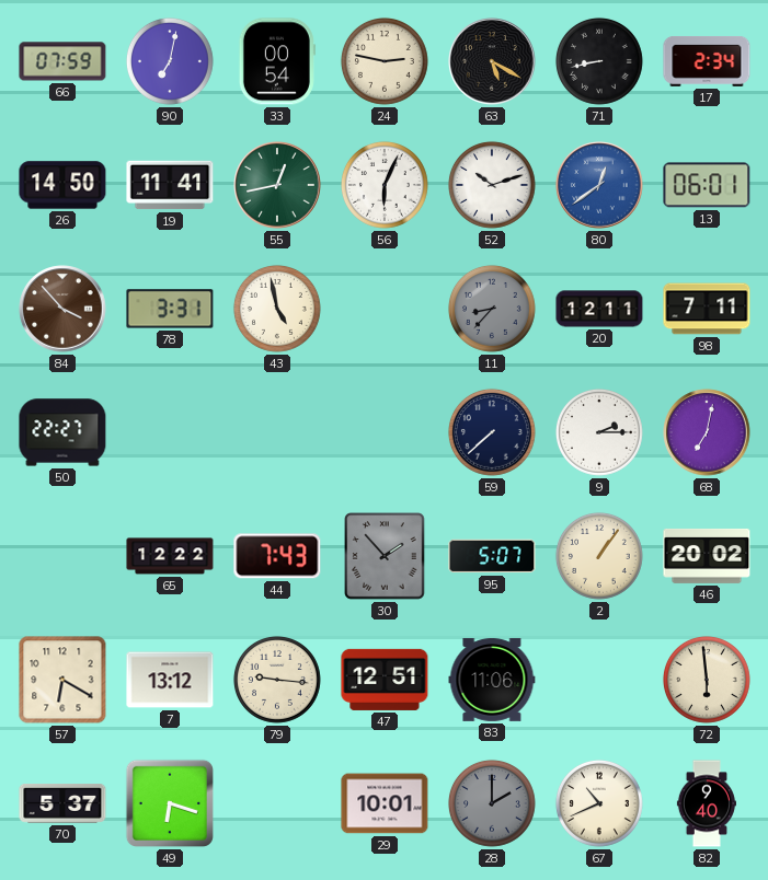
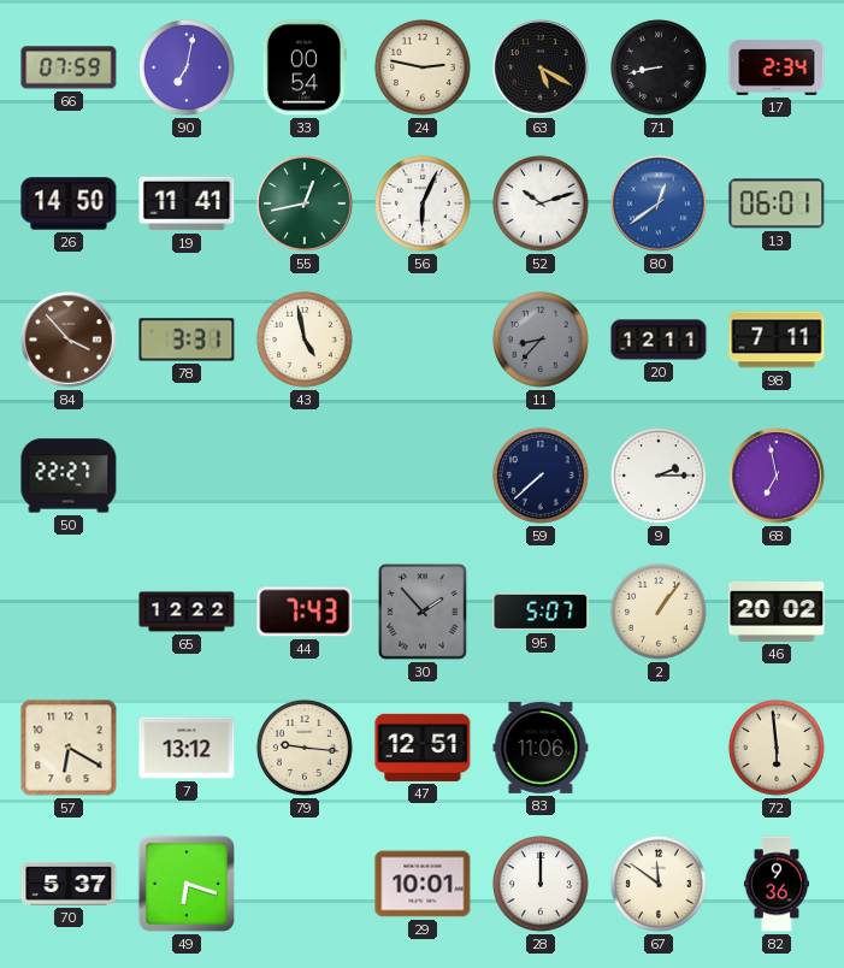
68: 7:02 -> 6:58 (777, 476)
28: 2:00 -> 12:00 (541, 884)
28 dial: grey -> white (541, 884)
67: 10:41 -> 11:51 (659, 884)
82: 9:40 -> 9:36 (775, 884)
